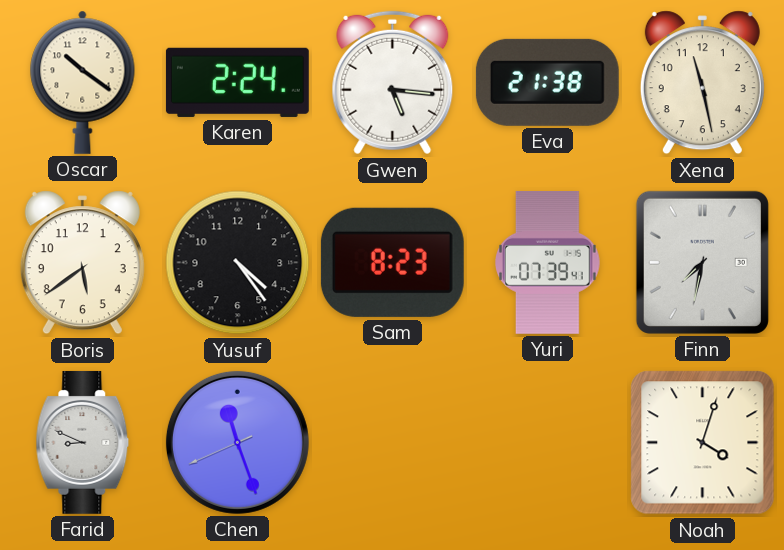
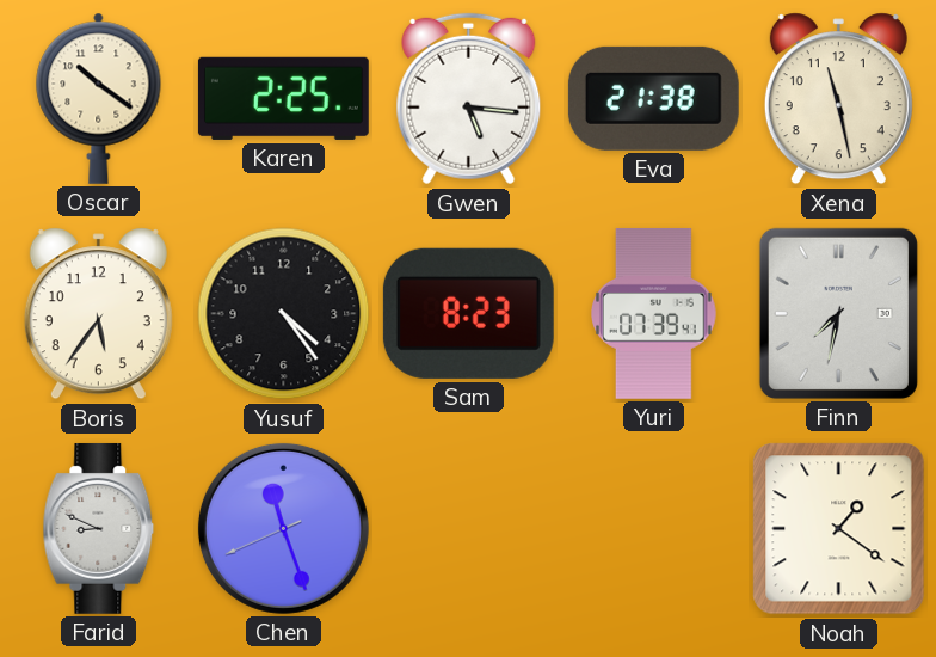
Karen: 2:24 -> 2:25 (283, 98)
Boris: 5:39 -> 5:36 (98, 314)
Noah: 4:03 -> 1:21 (839, 529)
